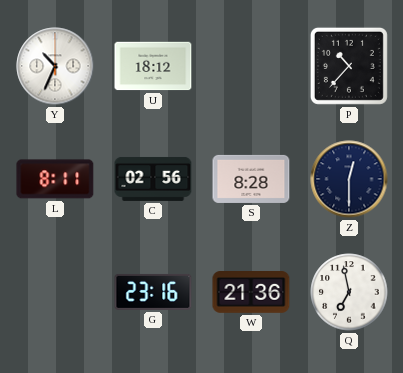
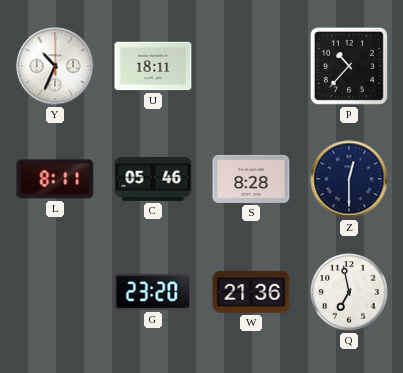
U: 18:12 -> 18:11 (153, 66)
C: 02:56 -> 05:46 (153, 179)
G: 23:16 -> 23:20 (153, 292)
